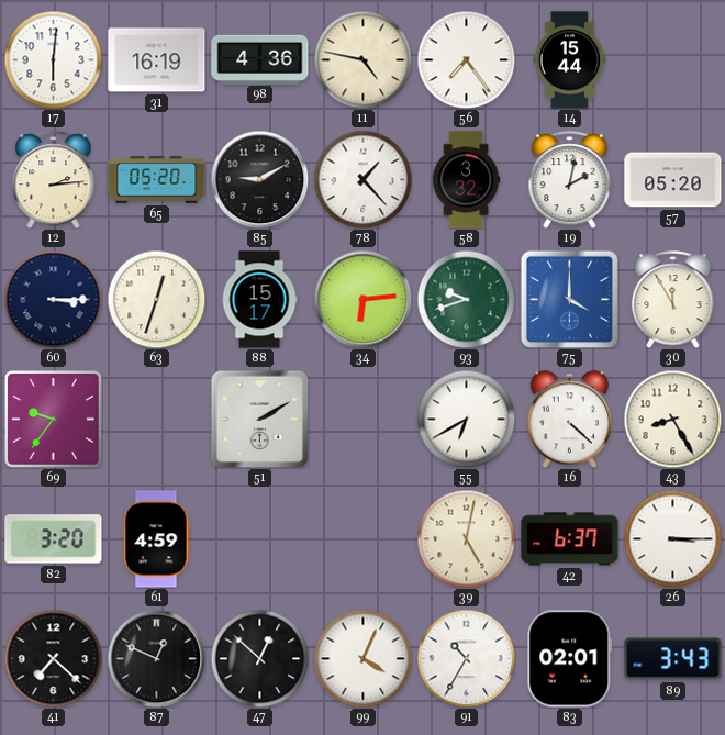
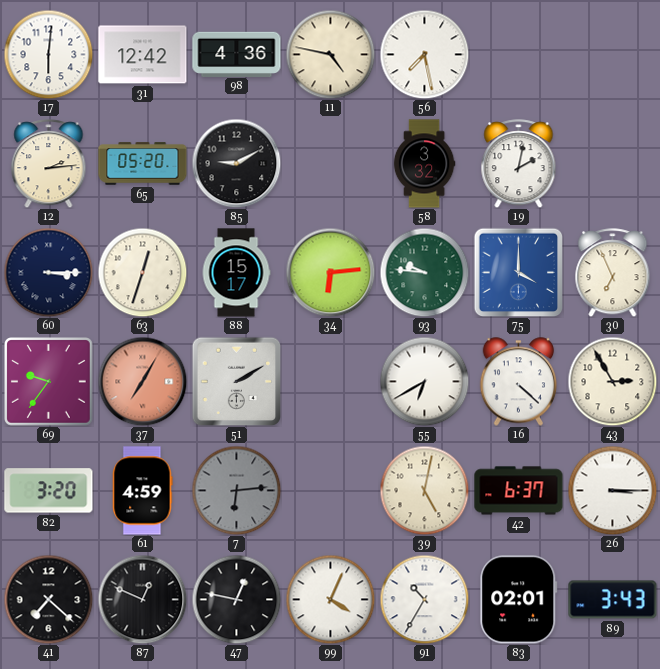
31: 16:19 -> 12:42 (143, 55)
56: 7:24 -> 7:28 (424, 54)
14: 15:44 -> none (570, 60)
78: 1:23 -> none (362, 179)
57: 05:20 -> none (673, 180)
93: 9:42 -> 9:46 (424, 272)
30: 11:55 -> 6:56 (613, 273)
37: none -> 7:05 (142, 381)
43: 8:25 -> 2:55 (612, 381)
7: none -> 6:14 (236, 490)
47: 12:52 -> 12:47 (236, 599)
